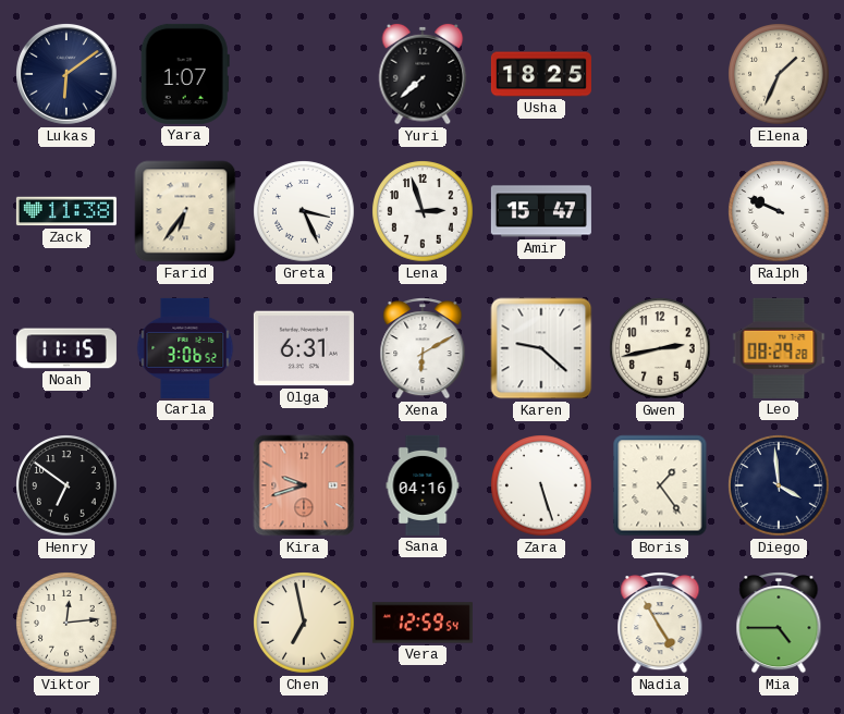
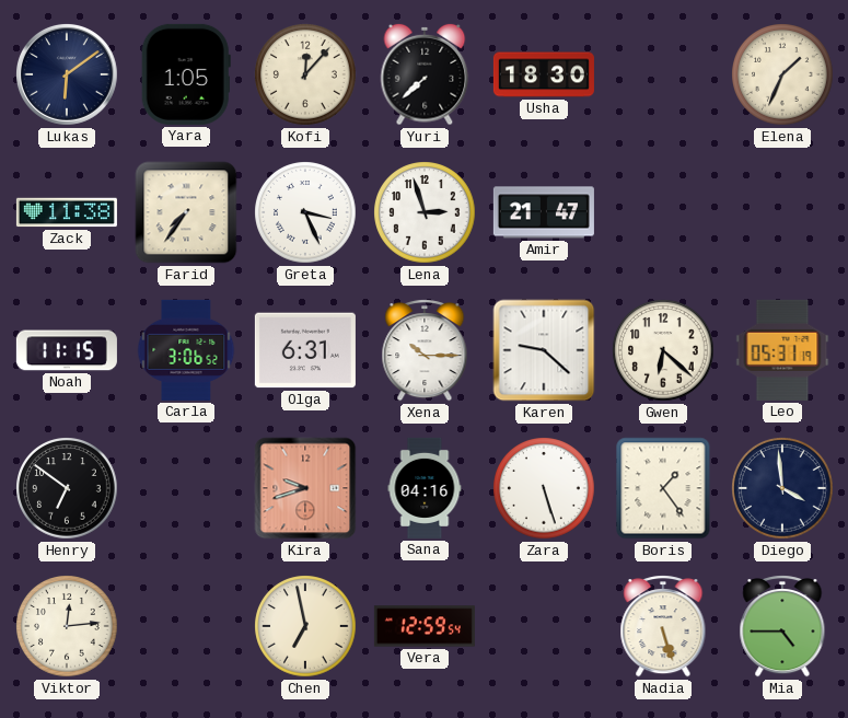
Yara: 1:07 -> 1:05 (186, 74)
Kofi: none -> 12:07 (305, 74)
Usha: 18:25 -> 18:30 (544, 74)
Farid: 6:36 -> 7:36 (186, 212)
Amir: 15:47 -> 21:47 (544, 212)
Ralph: 9:49 -> none (779, 211)
Xena: 6:10 -> 10:15 (425, 350)
Gwen: 2:43 -> 6:22 (663, 350)
Leo: 08:29 -> 05:31 (782, 350)
Nadia: 4:55 -> 5:27 (663, 626)
